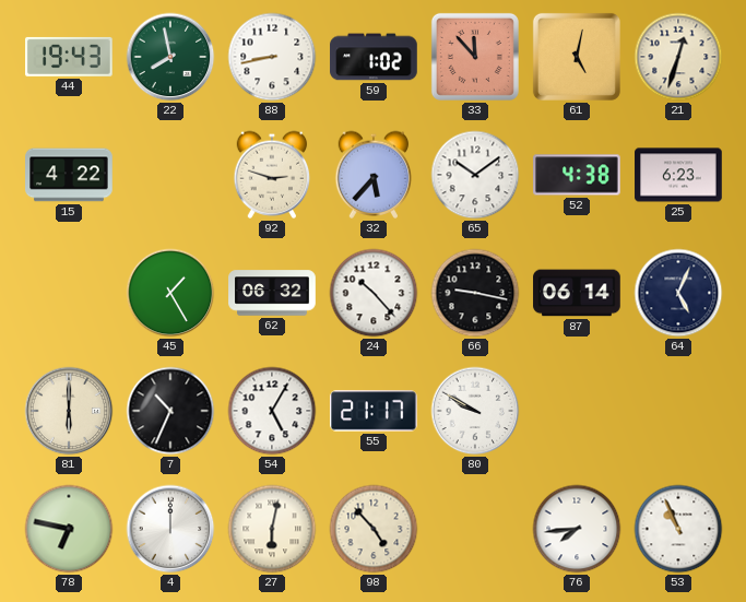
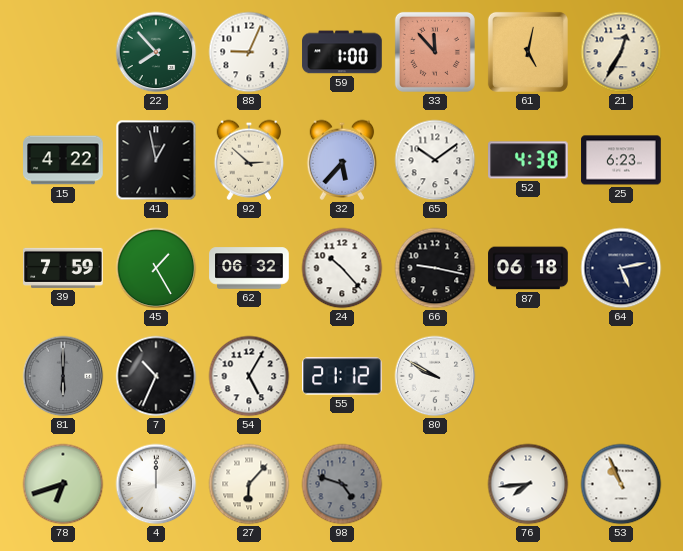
44: 19:43 -> none (70, 57)
22: 7:58 -> 7:53 (156, 52)
88: 8:43 -> 9:04 (249, 52)
59: 1:02 -> 1:00 (342, 52)
21: 12:33 -> 12:35 (621, 52)
41: none -> 12:58 (156, 160)
92: 2:48 -> 2:52 (249, 160)
39: none -> 7:59 (63, 268)
87: 06:14 -> 06:18 (528, 268)
64: 5:04 -> 5:13 (621, 268)
81 dial: cream -> grey (63, 376)
55: 21:17 -> 21:12 (342, 376)
78: 6:47 -> 6:42 (63, 484)
27: 6:02 -> 6:07 (249, 484)
98: 4:53 -> 4:48 (342, 484)
98 dial: cream -> grey (342, 484)
